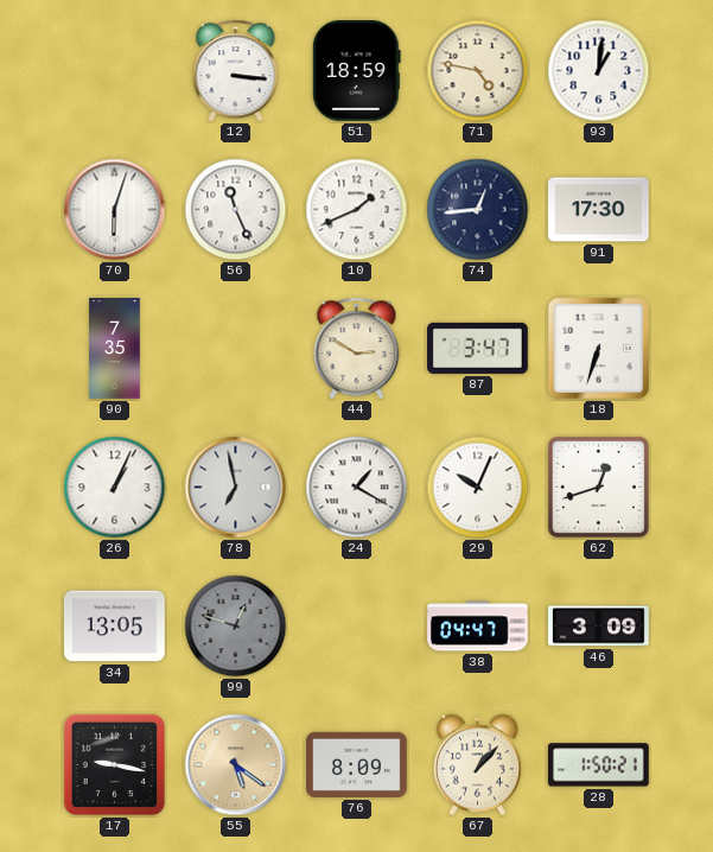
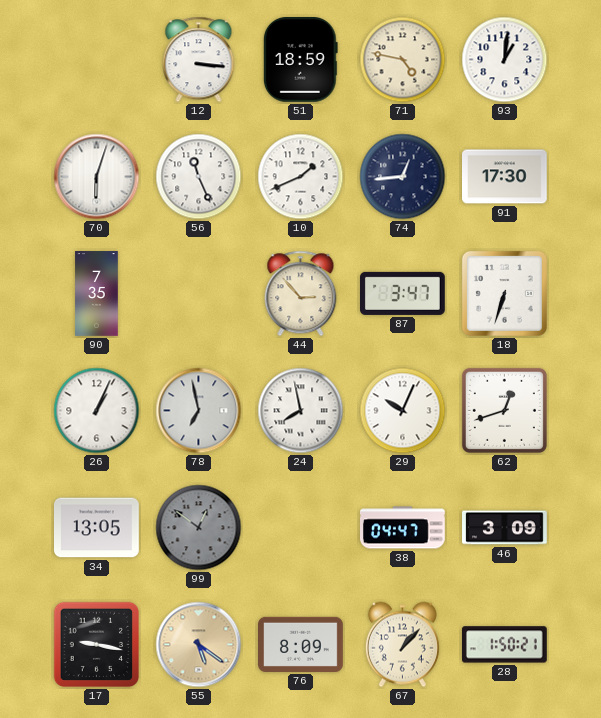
44: 2:50 -> 2:53 (301, 294)
24: 1:20 -> 7:58 (301, 411)
99: 12:48 -> 12:51 (199, 528)
